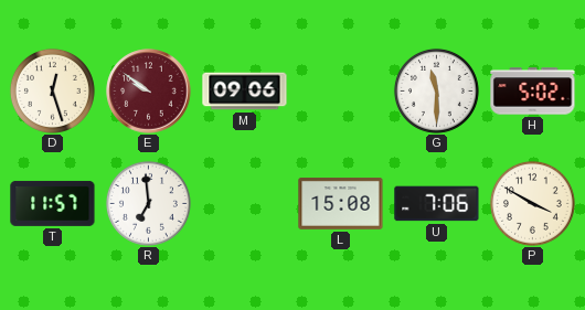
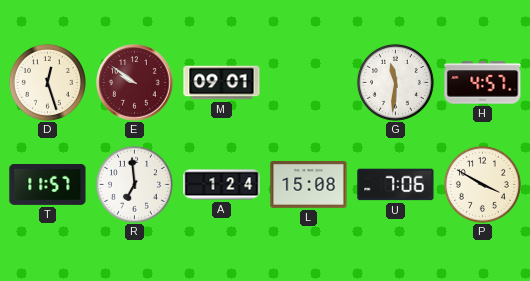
M: 09:06 -> 09:01 (222, 83)
G: 11:30 -> 11:31 (395, 82)
H: 5:02 -> 4:57 (483, 83)
A: none -> 1:24 (222, 185)
